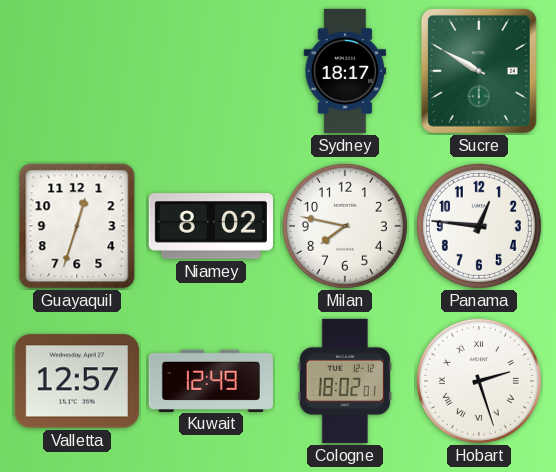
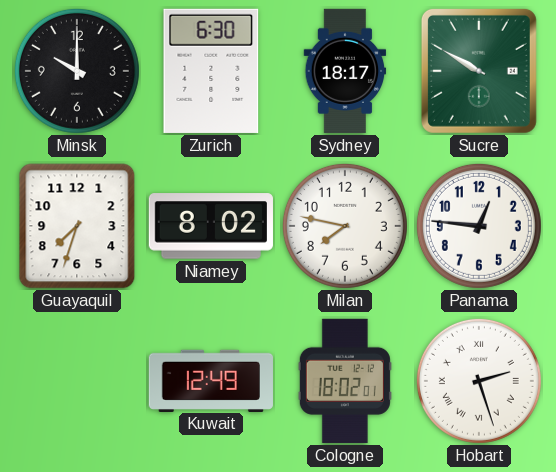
Minsk: none -> 10:00 (77, 71)
Zurich: none -> 6:30 (211, 71)
Guayaquil: 12:33 -> 7:33 (77, 226)
Valletta: 12:57 -> none (77, 381)
